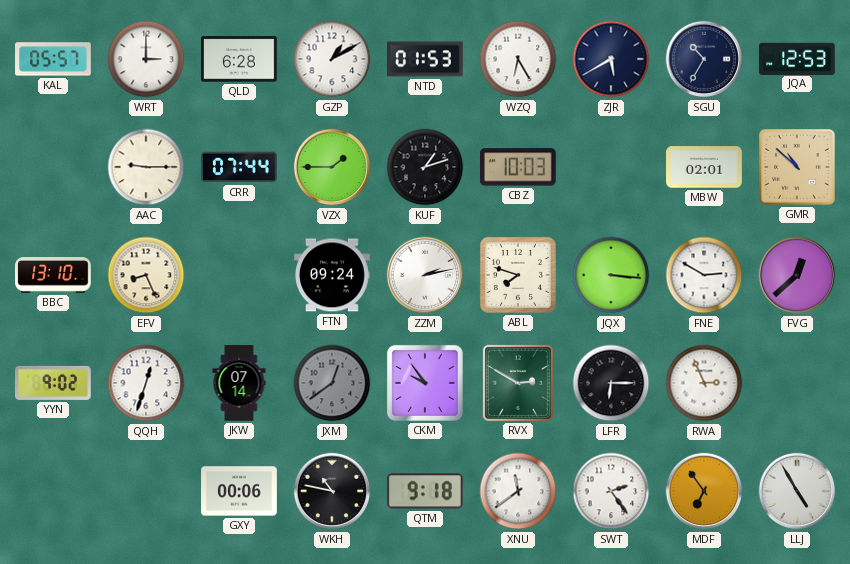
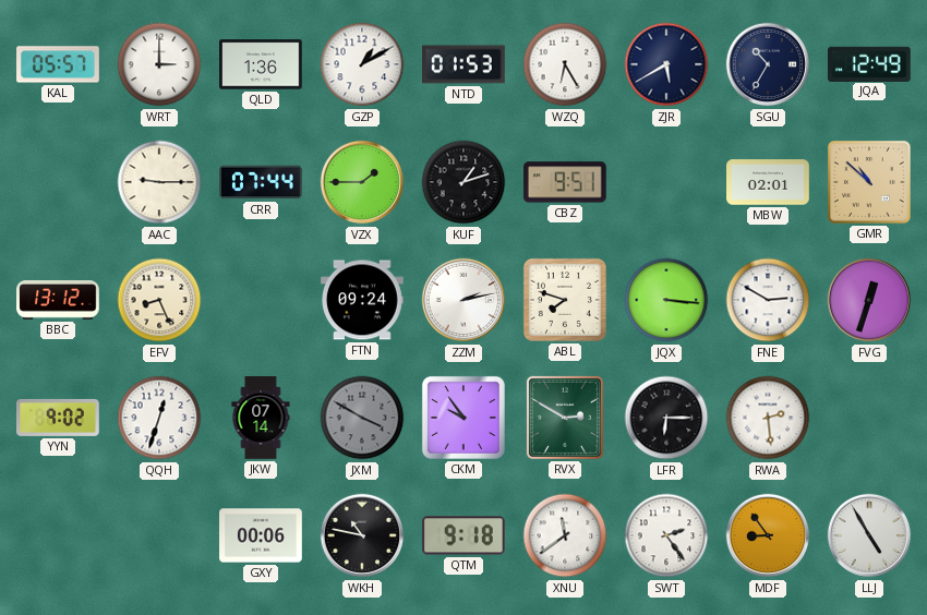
QLD: 6:28 -> 1:36 (262, 64)
JQA: 12:53 -> 12:49 (870, 63)
CBZ: 10:03 -> 9:51 (565, 182)
BBC: 13:10 -> 13:12 (58, 301)
FVG: 12:38 -> 12:33 (869, 300)
JXM: 12:39 -> 3:50 (362, 418)
RWA: 2:56 -> 2:29 (768, 418)
MDF: 6:54 -> 8:54 (768, 535)
